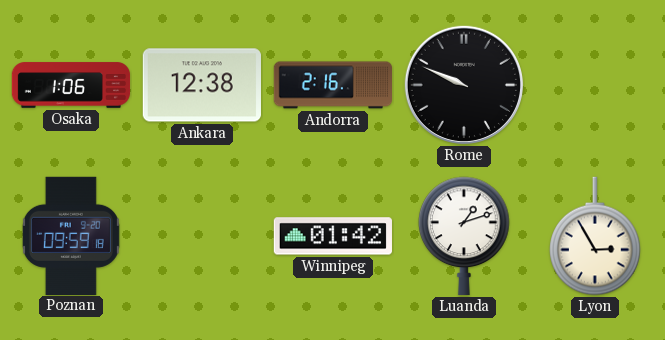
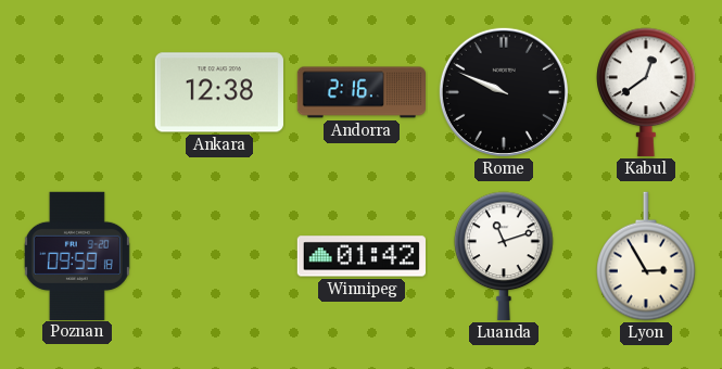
Osaka: 1:06 -> none (71, 85)
Kabul: none -> 12:39 (646, 92)
Luanda: 1:12 -> 11:12 (504, 256)
